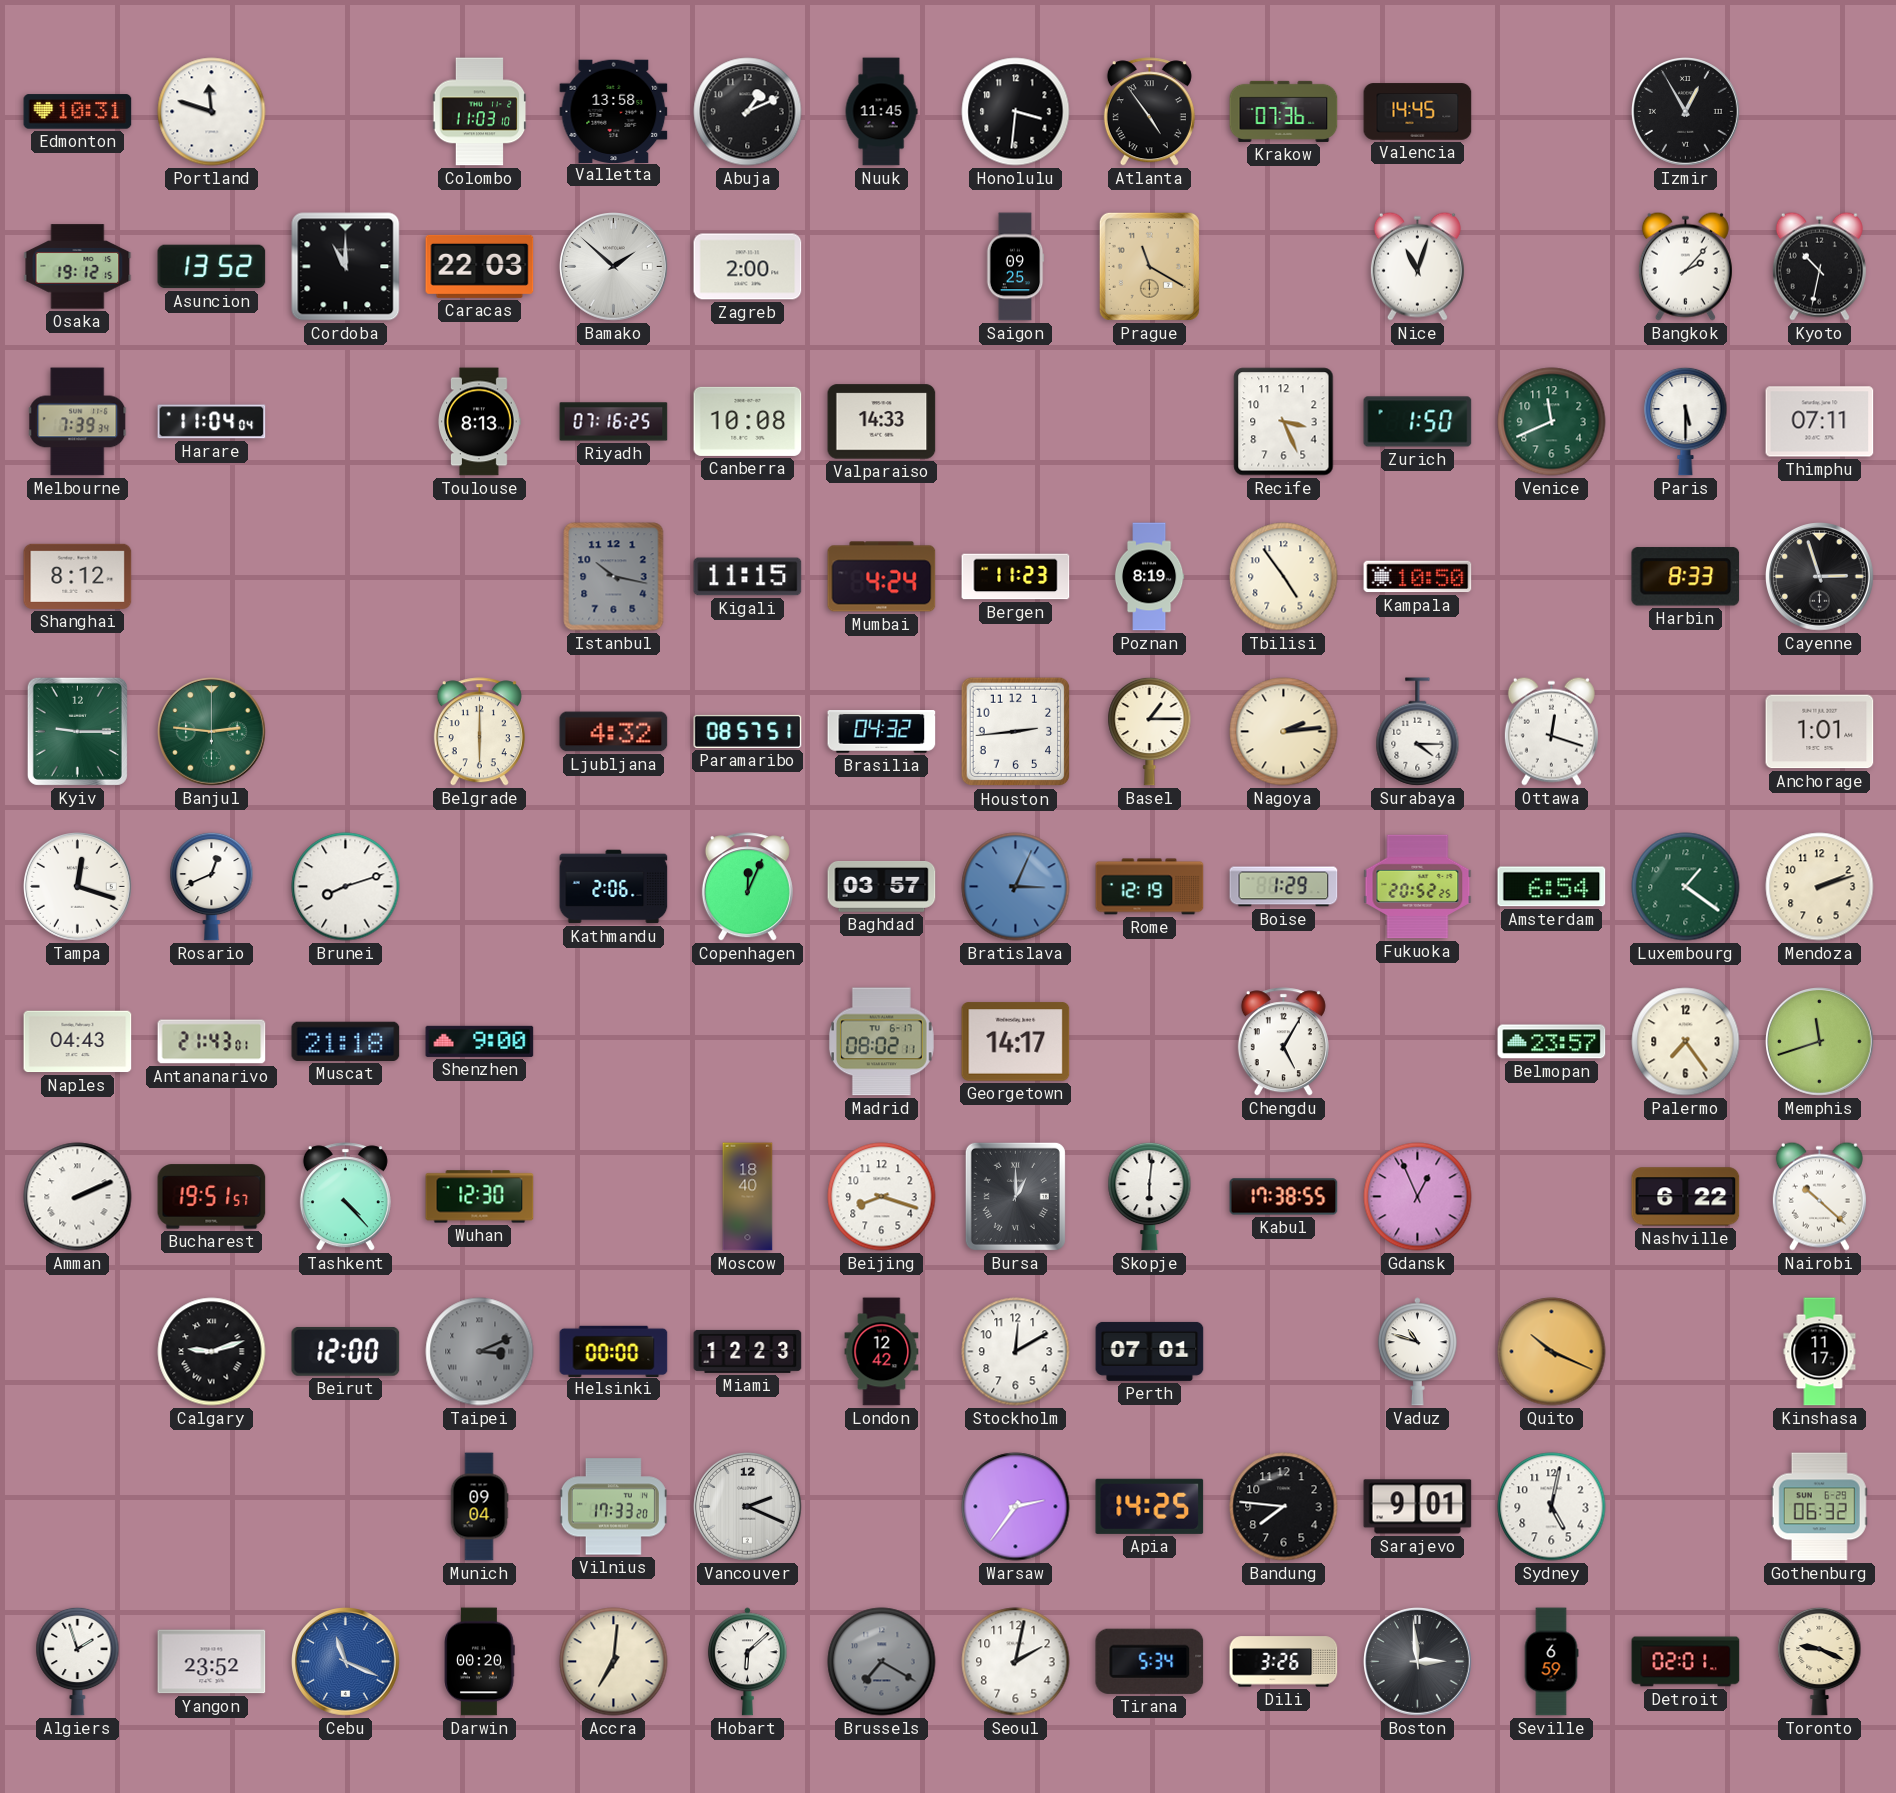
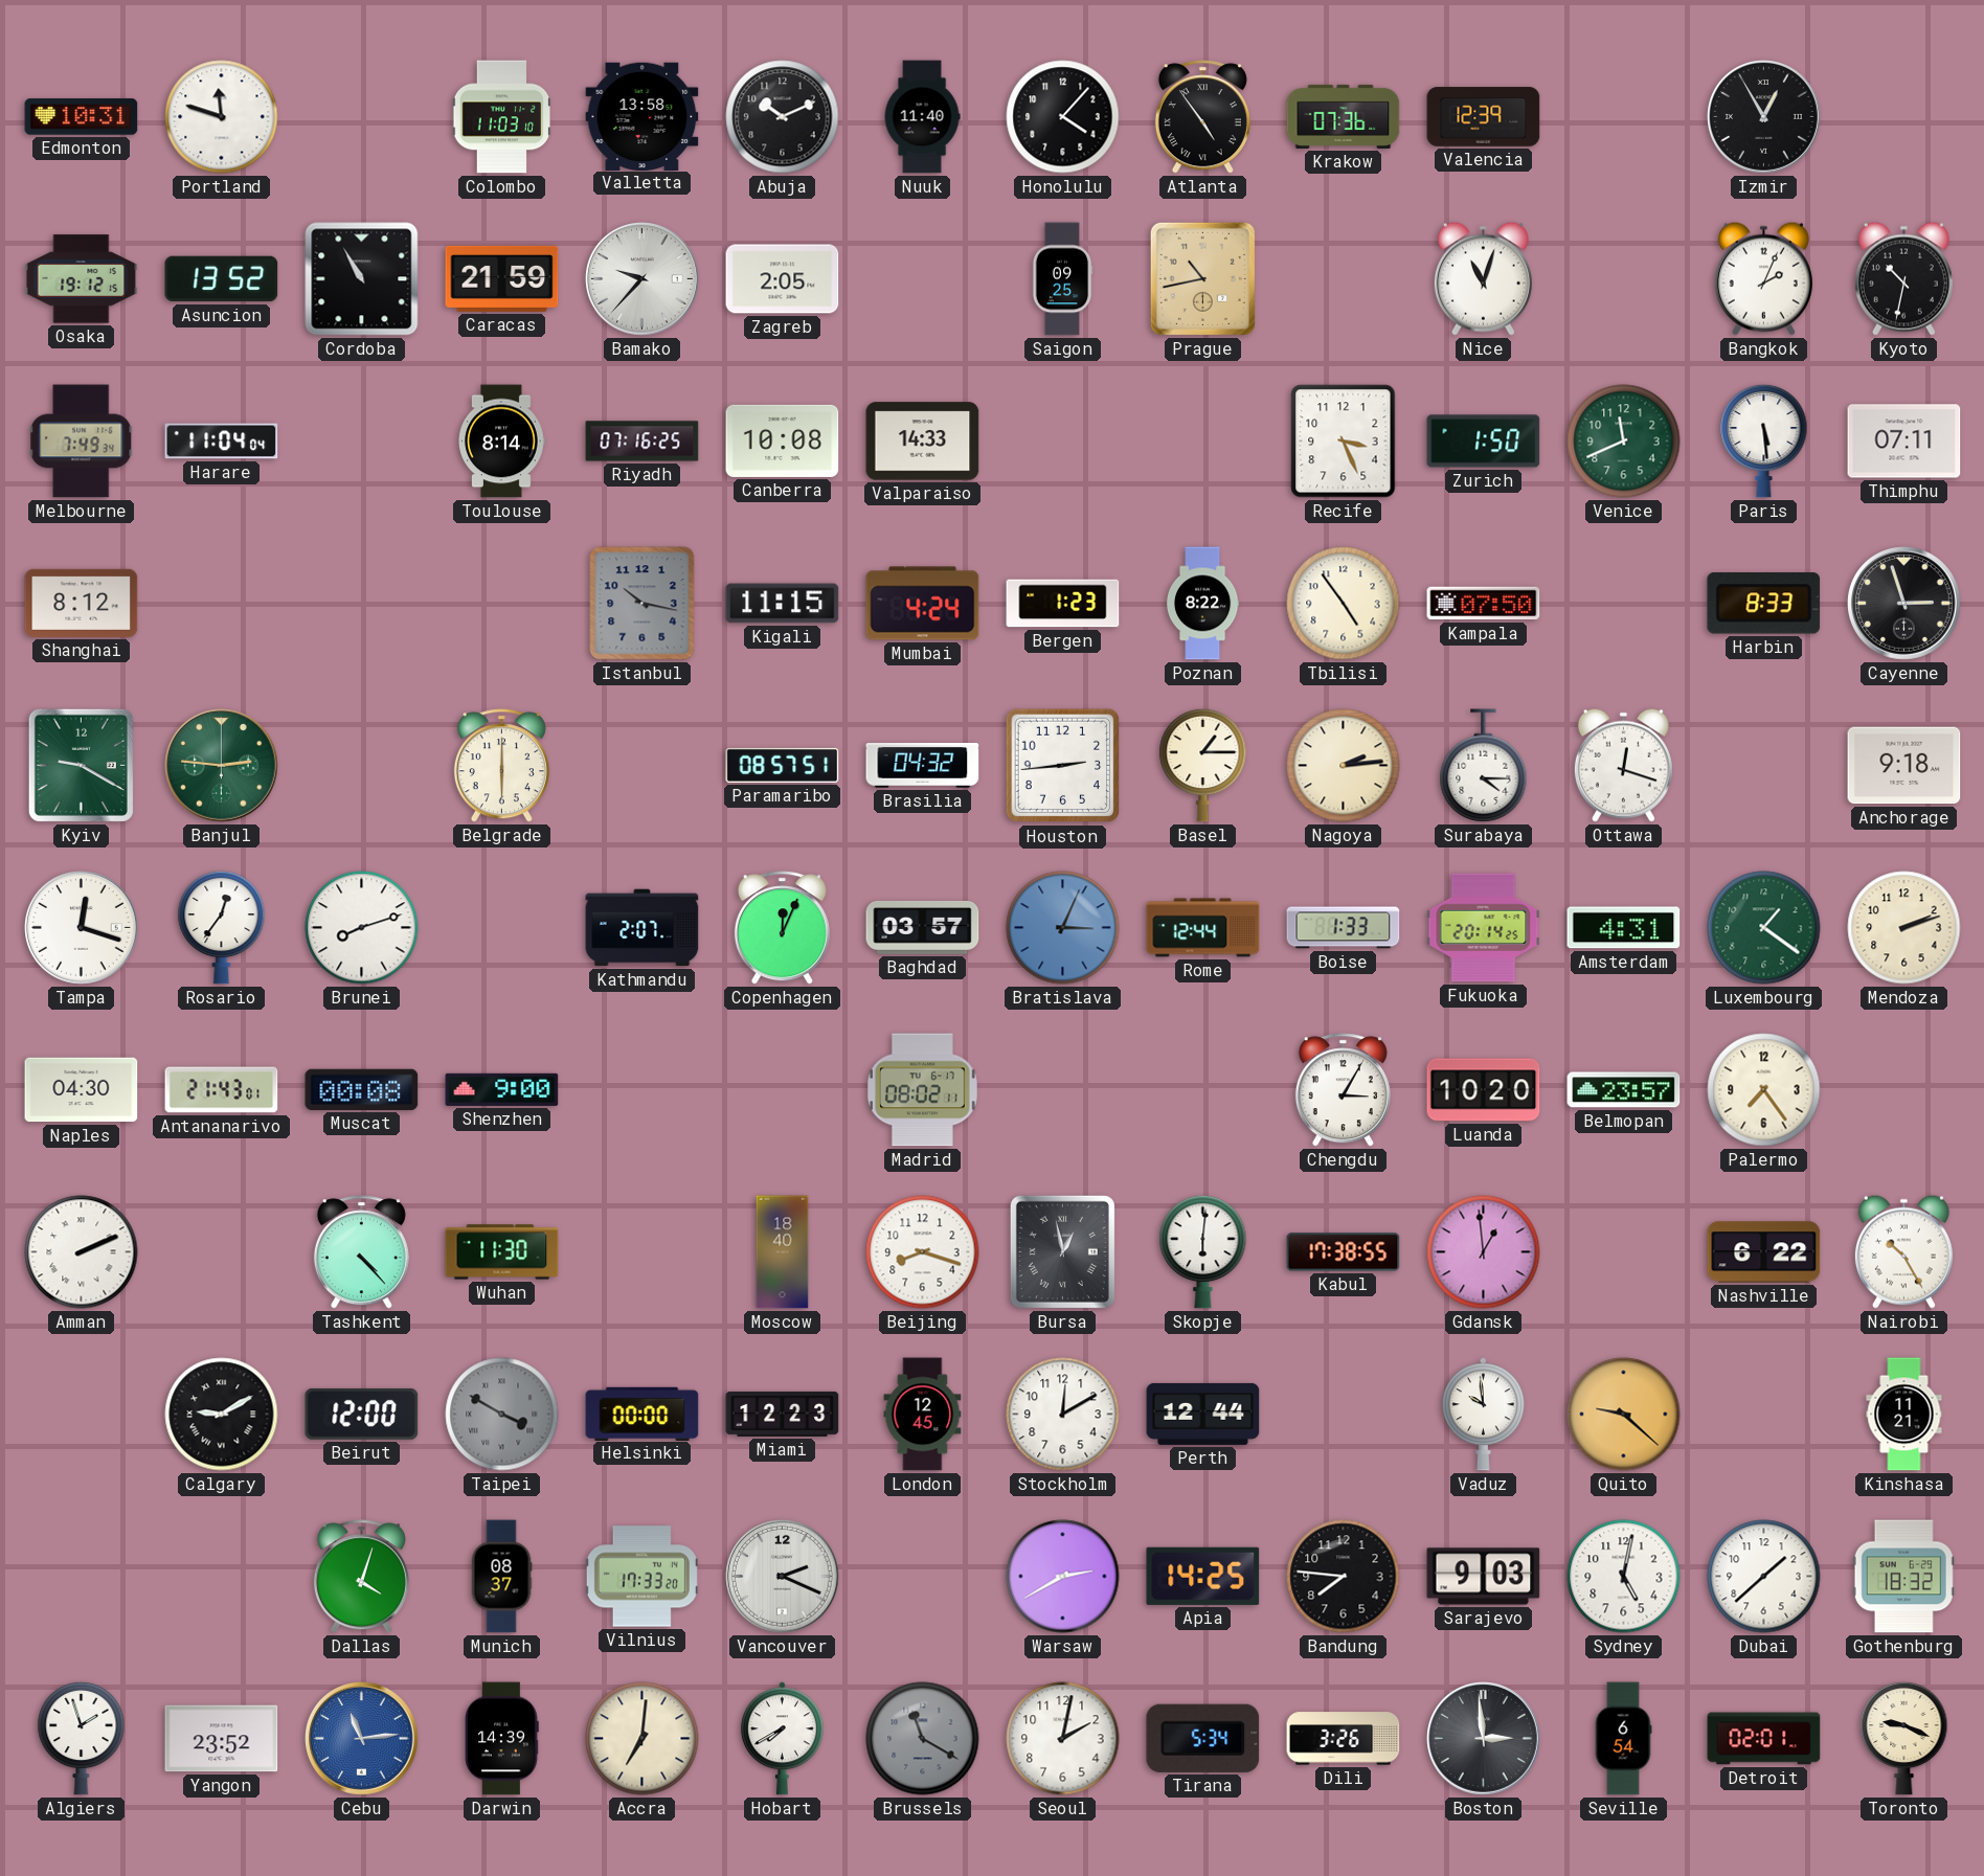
Abuja: 1:11 -> 10:11 (783, 117)
Nuuk: 11:45 -> 11:40 (922, 117)
Honolulu: 3:31 -> 4:07 (1063, 117)
Valencia: 14:45 -> 12:39 (1484, 117)
Cordoba: 11:00 -> 10:55 (362, 279)
Caracas: 22:03 -> 21:59 (502, 278)
Bamako: 1:52 -> 9:37 (642, 279)
Zagreb: 2:00 -> 2:05 (783, 279)
Prague: 11:20 -> 10:43 (1202, 278)
Bangkok: 2:07 -> 2:04 (1763, 278)
Melbourne: 7:39 -> 7:49 (82, 442)
Toulouse: 8:13 -> 8:14 (501, 442)
Paris: 5:30 -> 5:29 (1764, 440)
Bergen: 11:23 -> 1:23 (1063, 604)
Poznan: 8:19 -> 8:22 (1202, 604)
Kampala: 10:50 -> 07:50 (1484, 604)
Kyiv: 9:15 -> 9:20 (81, 765)
Ljubljana: 4:32 -> none (614, 732)
Anchorage: 1:01 -> 9:18 (1904, 766)
Rosario: 12:41 -> 12:36 (222, 927)
Kathmandu: 2:06 -> 2:07 (642, 928)
Rome: 12:19 -> 12:44 (1203, 928)
Boise: 1:29 -> 1:33 (1344, 928)
Fukuoka: 20:52 -> 20:14 (1484, 928)
Amsterdam: 6:54 -> 4:31 (1624, 928)
Naples: 04:43 -> 04:30 (82, 1090)
Muscat: 21:18 -> 00:08 (362, 1089)
Georgetown: 14:17 -> none (1016, 1042)
Chengdu: 5:05 -> 3:05 (1343, 1090)
Luanda: none -> 10:20 (1484, 1090)
Memphis: 11:42 -> none (1820, 1042)
Bucharest: 19:51 -> none (212, 1197)
Wuhan: 12:30 -> 11:30 (502, 1252)
Bursa: 1:00 -> 12:58 (1062, 1251)
Gdansk: 12:56 -> 12:59 (1484, 1252)
Nairobi: 10:22 -> 10:25 (1903, 1251)
Calgary: 9:12 -> 9:10 (222, 1415)
Taipei: 3:11 -> 3:50 (502, 1415)
London: 12:42 -> 12:45 (923, 1415)
Perth: 07:01 -> 12:44 (1203, 1414)
Vaduz: 10:48 -> 9:59 (1483, 1415)
Quito: 10:19 -> 9:22 (1624, 1415)
Kinshasa: 11:17 -> 11:21 (1904, 1415)
Dallas: none -> 4:03 (361, 1577)
Munich: 09:04 -> 08:37 (501, 1577)
Warsaw: 2:36 -> 2:40 (1063, 1577)
Sarajevo: 9:01 -> 9:03 (1484, 1577)
Dubai: none -> 1:38 (1764, 1577)
Gothenburg: 06:32 -> 18:32 (1903, 1577)
Cebu: 11:19 -> 11:14 (362, 1739)
Darwin: 00:20 -> 14:39 (502, 1739)
Hobart: 6:08 -> 7:40 (782, 1739)
Brussels: 7:20 -> 11:20 (923, 1739)
Seville: 6:59 -> 6:54 (1623, 1739)
